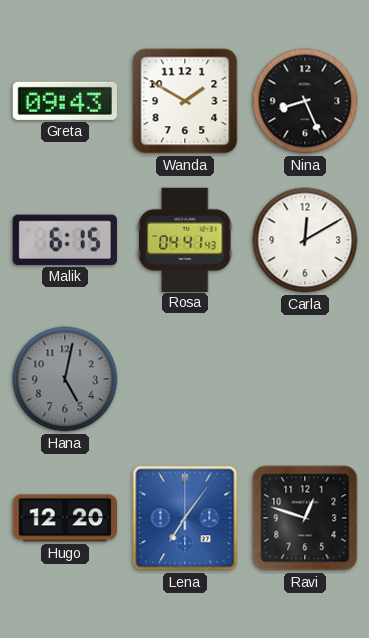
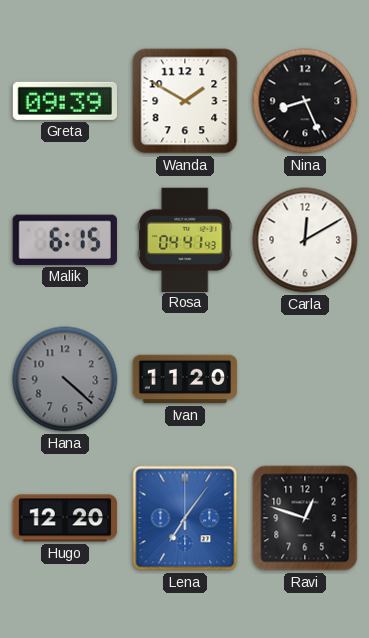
Greta: 09:43 -> 09:39 (64, 101)
Hana: 5:02 -> 4:22 (65, 379)
Ivan: none -> 11:20 (185, 379)
